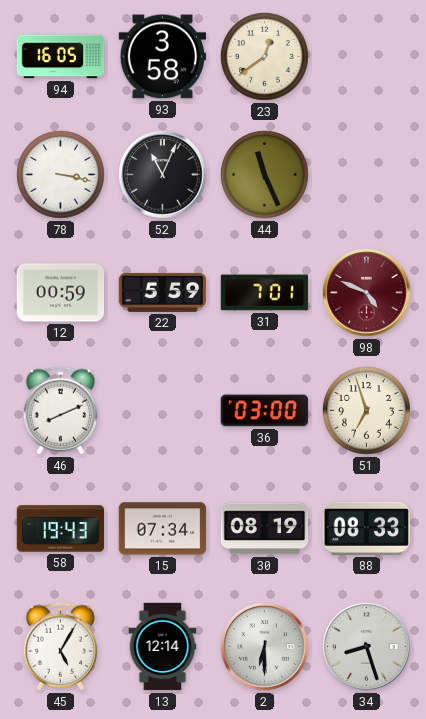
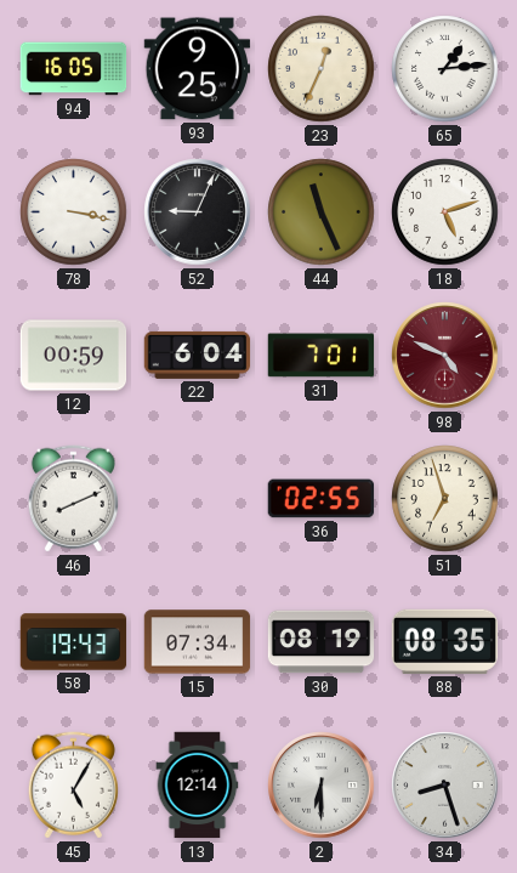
93: 3:58 -> 9:25 (198, 69)
23: 12:39 -> 12:34 (322, 69)
65: none -> 1:14 (445, 69)
52: 11:04 -> 9:04 (198, 212)
18: none -> 5:12 (445, 212)
22: 5:59 -> 6:04 (198, 355)
36: 03:00 -> 02:55 (322, 499)
88: 08:33 -> 08:35 (444, 641)
